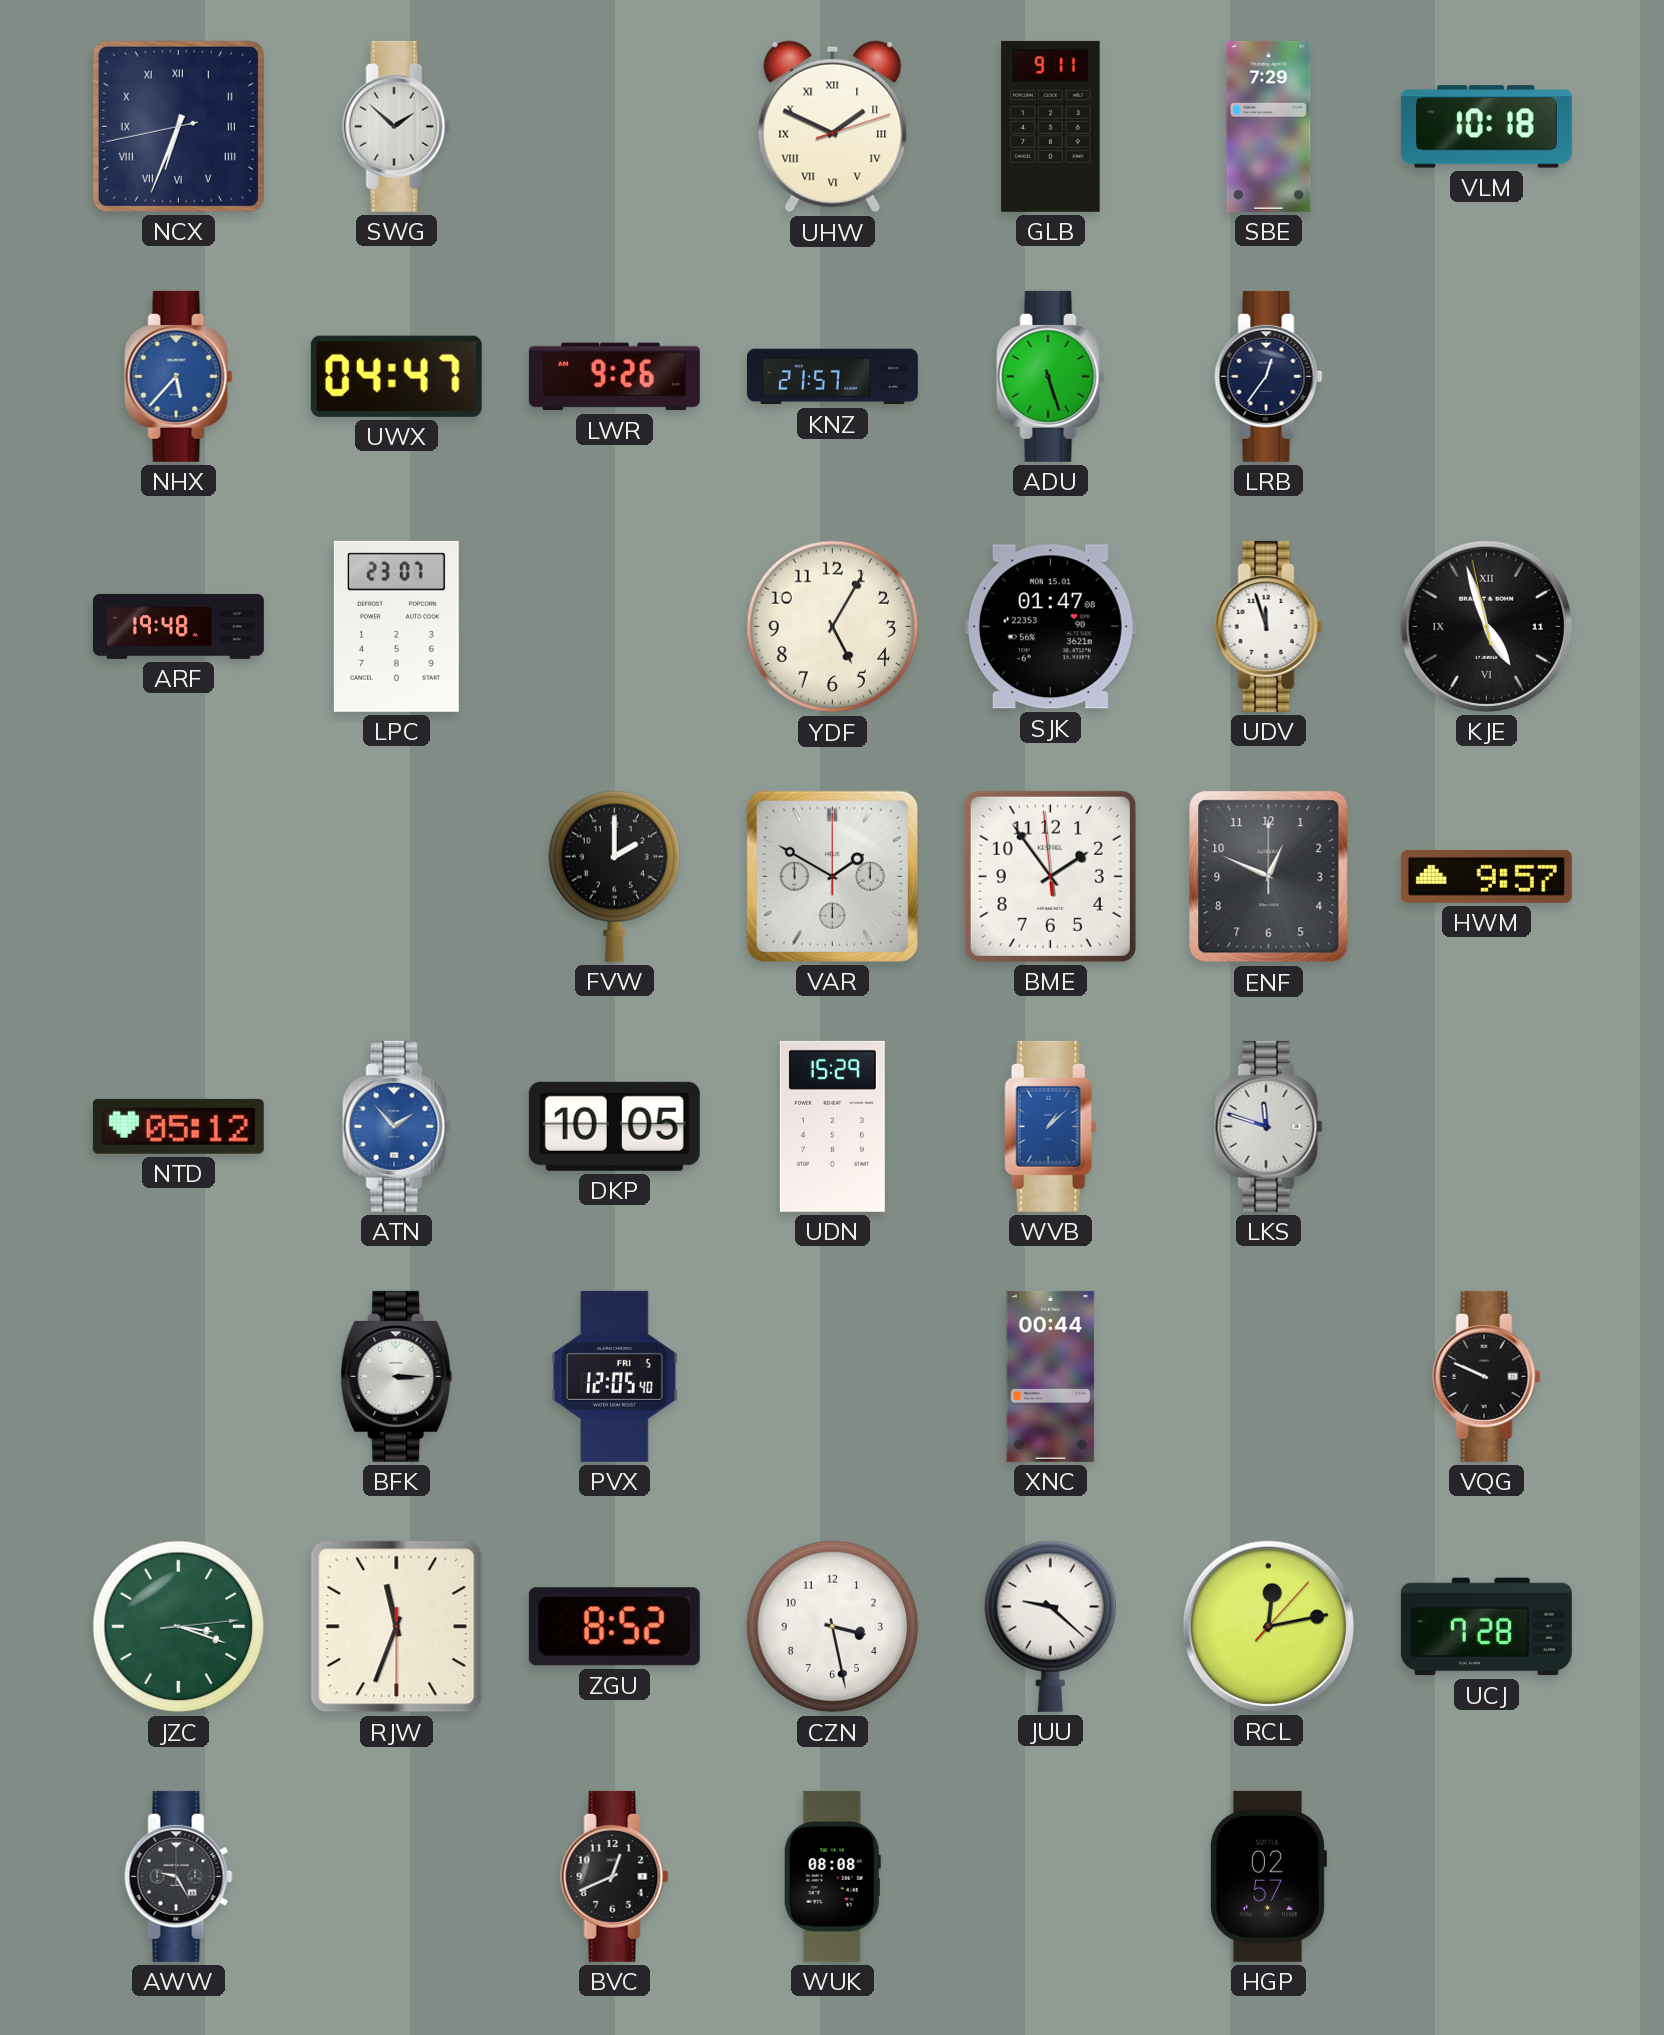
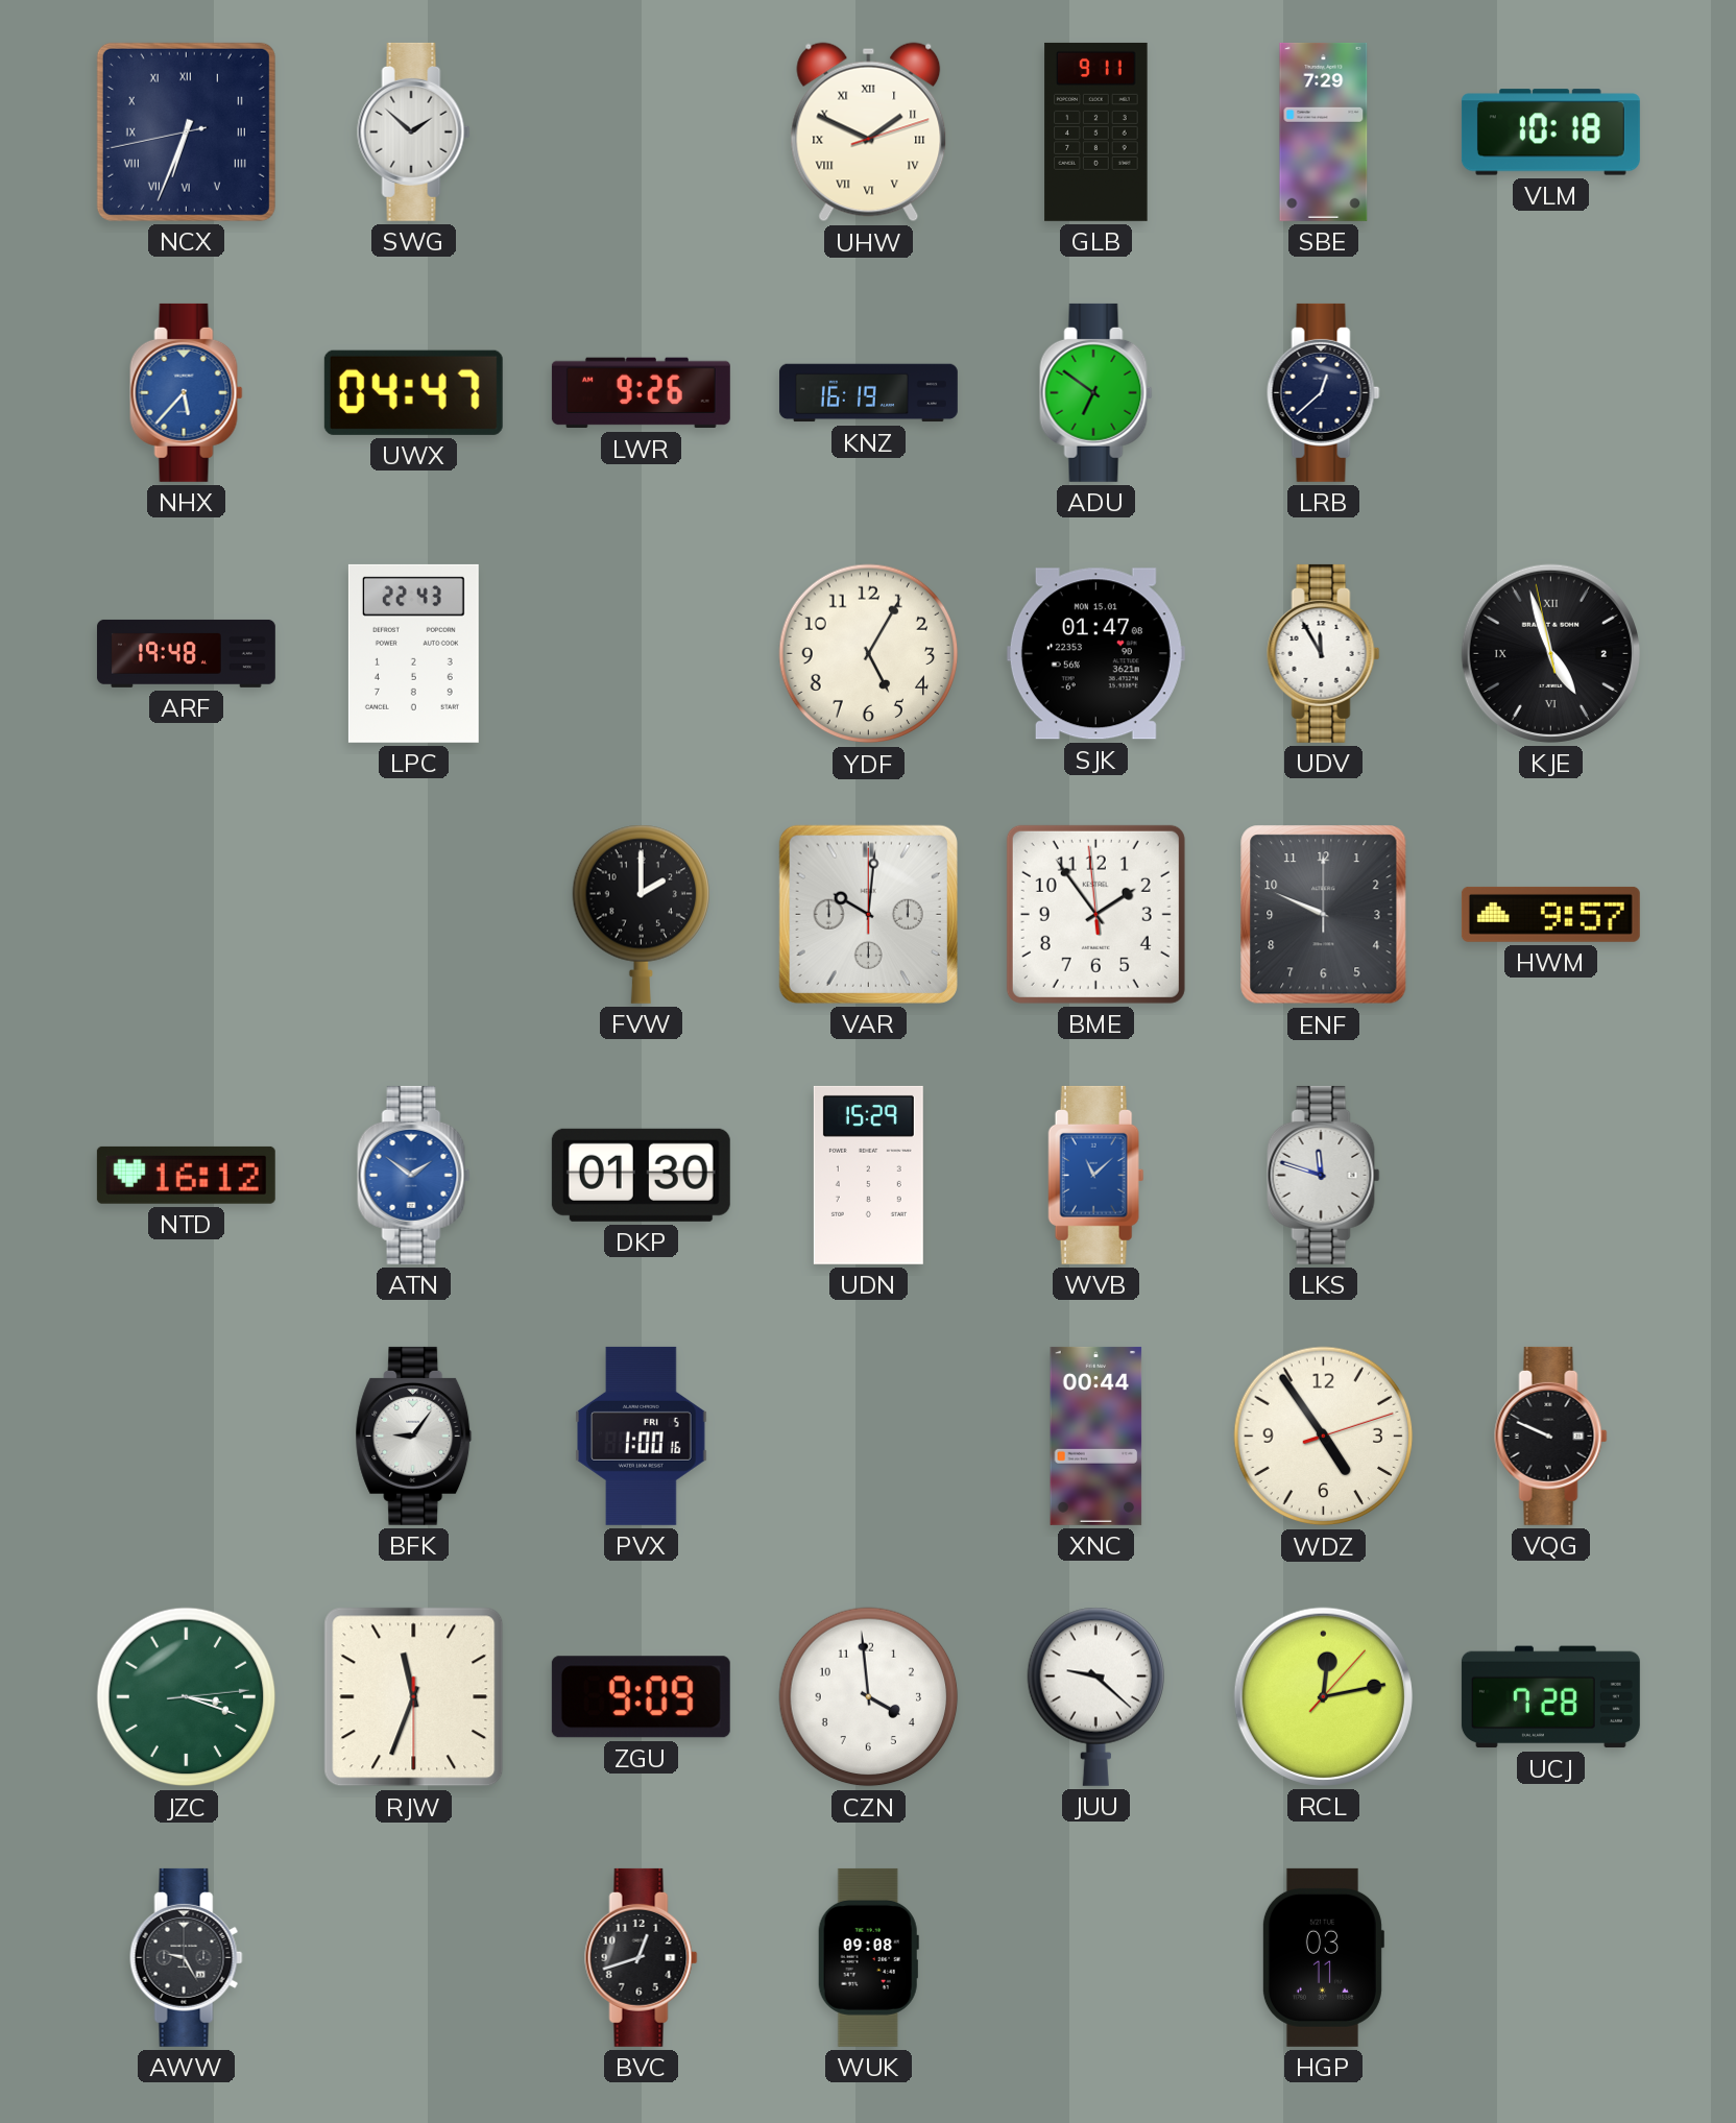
KNZ: 21:57 -> 16:19 (868, 393)
ADU: 5:27 -> 6:51 (1096, 392)
LRB: 12:36 -> 12:38 (1324, 392)
LPC: 23:07 -> 22:43 (413, 653)
UDV: 11:57 -> 11:55 (1324, 653)
KJE date: 11 -> 2 (1550, 653)
VAR: 1:50 -> 10:01 (868, 914)
ENF: 12:49 -> 9:49 (1324, 915)
NTD: 05:12 -> 16:12 (186, 1175)
ATN: 1:53 -> 1:51 (414, 1175)
DKP: 10:05 -> 01:30 (641, 1175)
WVB: 1:08 -> 11:08 (1096, 1175)
BFK: 3:15 -> 9:06 (414, 1436)
PVX: 12:05 -> 1:00 (642, 1436)
WDZ: none -> 4:54 (1324, 1437)
ZGU: 8:52 -> 9:09 (641, 1697)
CZN: 3:28 -> 3:59 (869, 1697)
BVC: 12:41 -> 12:42 (642, 1957)
WUK: 08:08 -> 09:08 (868, 1957)
HGP: 02:57 -> 03:11 (1323, 1957)
